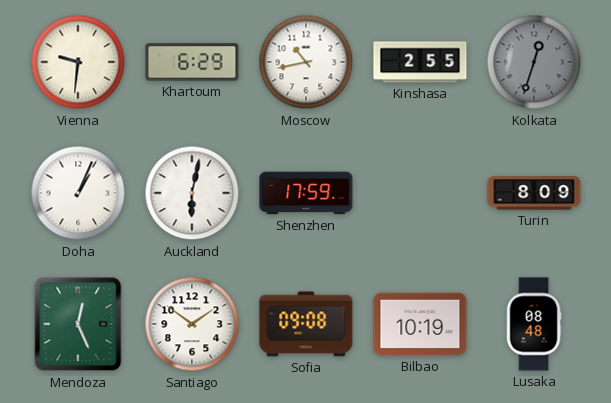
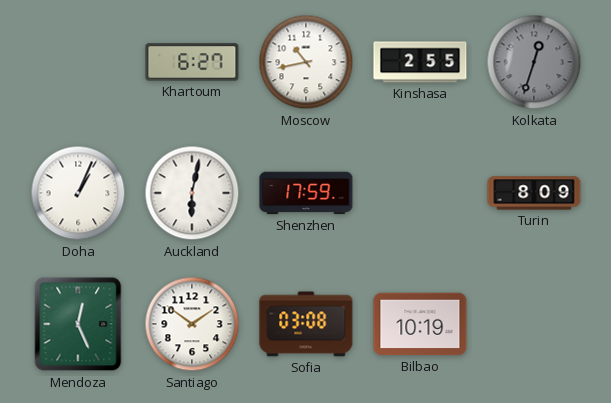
Vienna: 9:31 -> none (78, 62)
Khartoum: 6:29 -> 6:27 (192, 62)
Sofia: 09:08 -> 03:08 (306, 324)
Lusaka: 08:48 -> none (534, 324)
